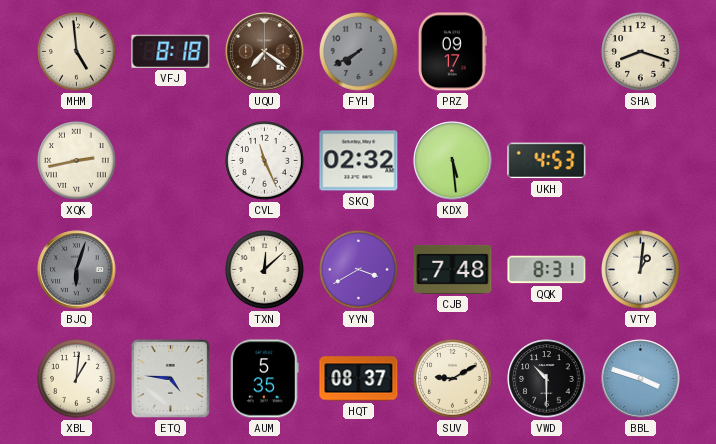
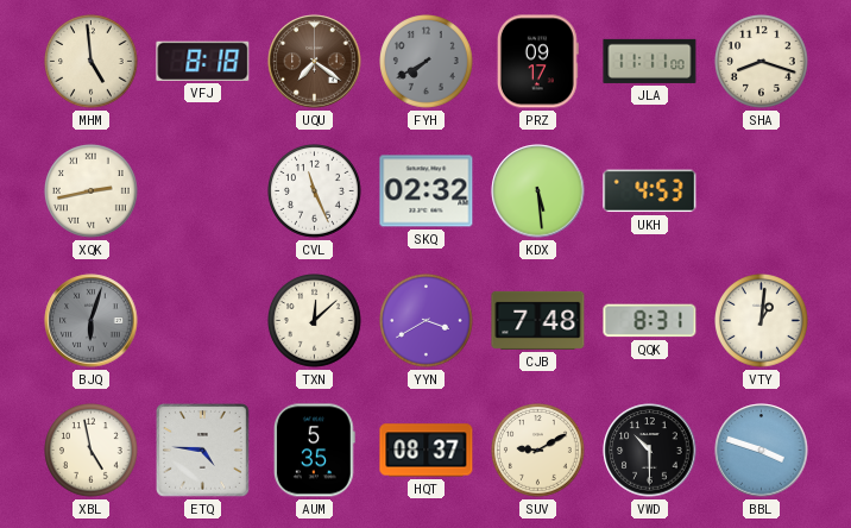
JLA: none -> 11:11 (650, 61)
XBL: 1:01 -> 4:58 (92, 451)
